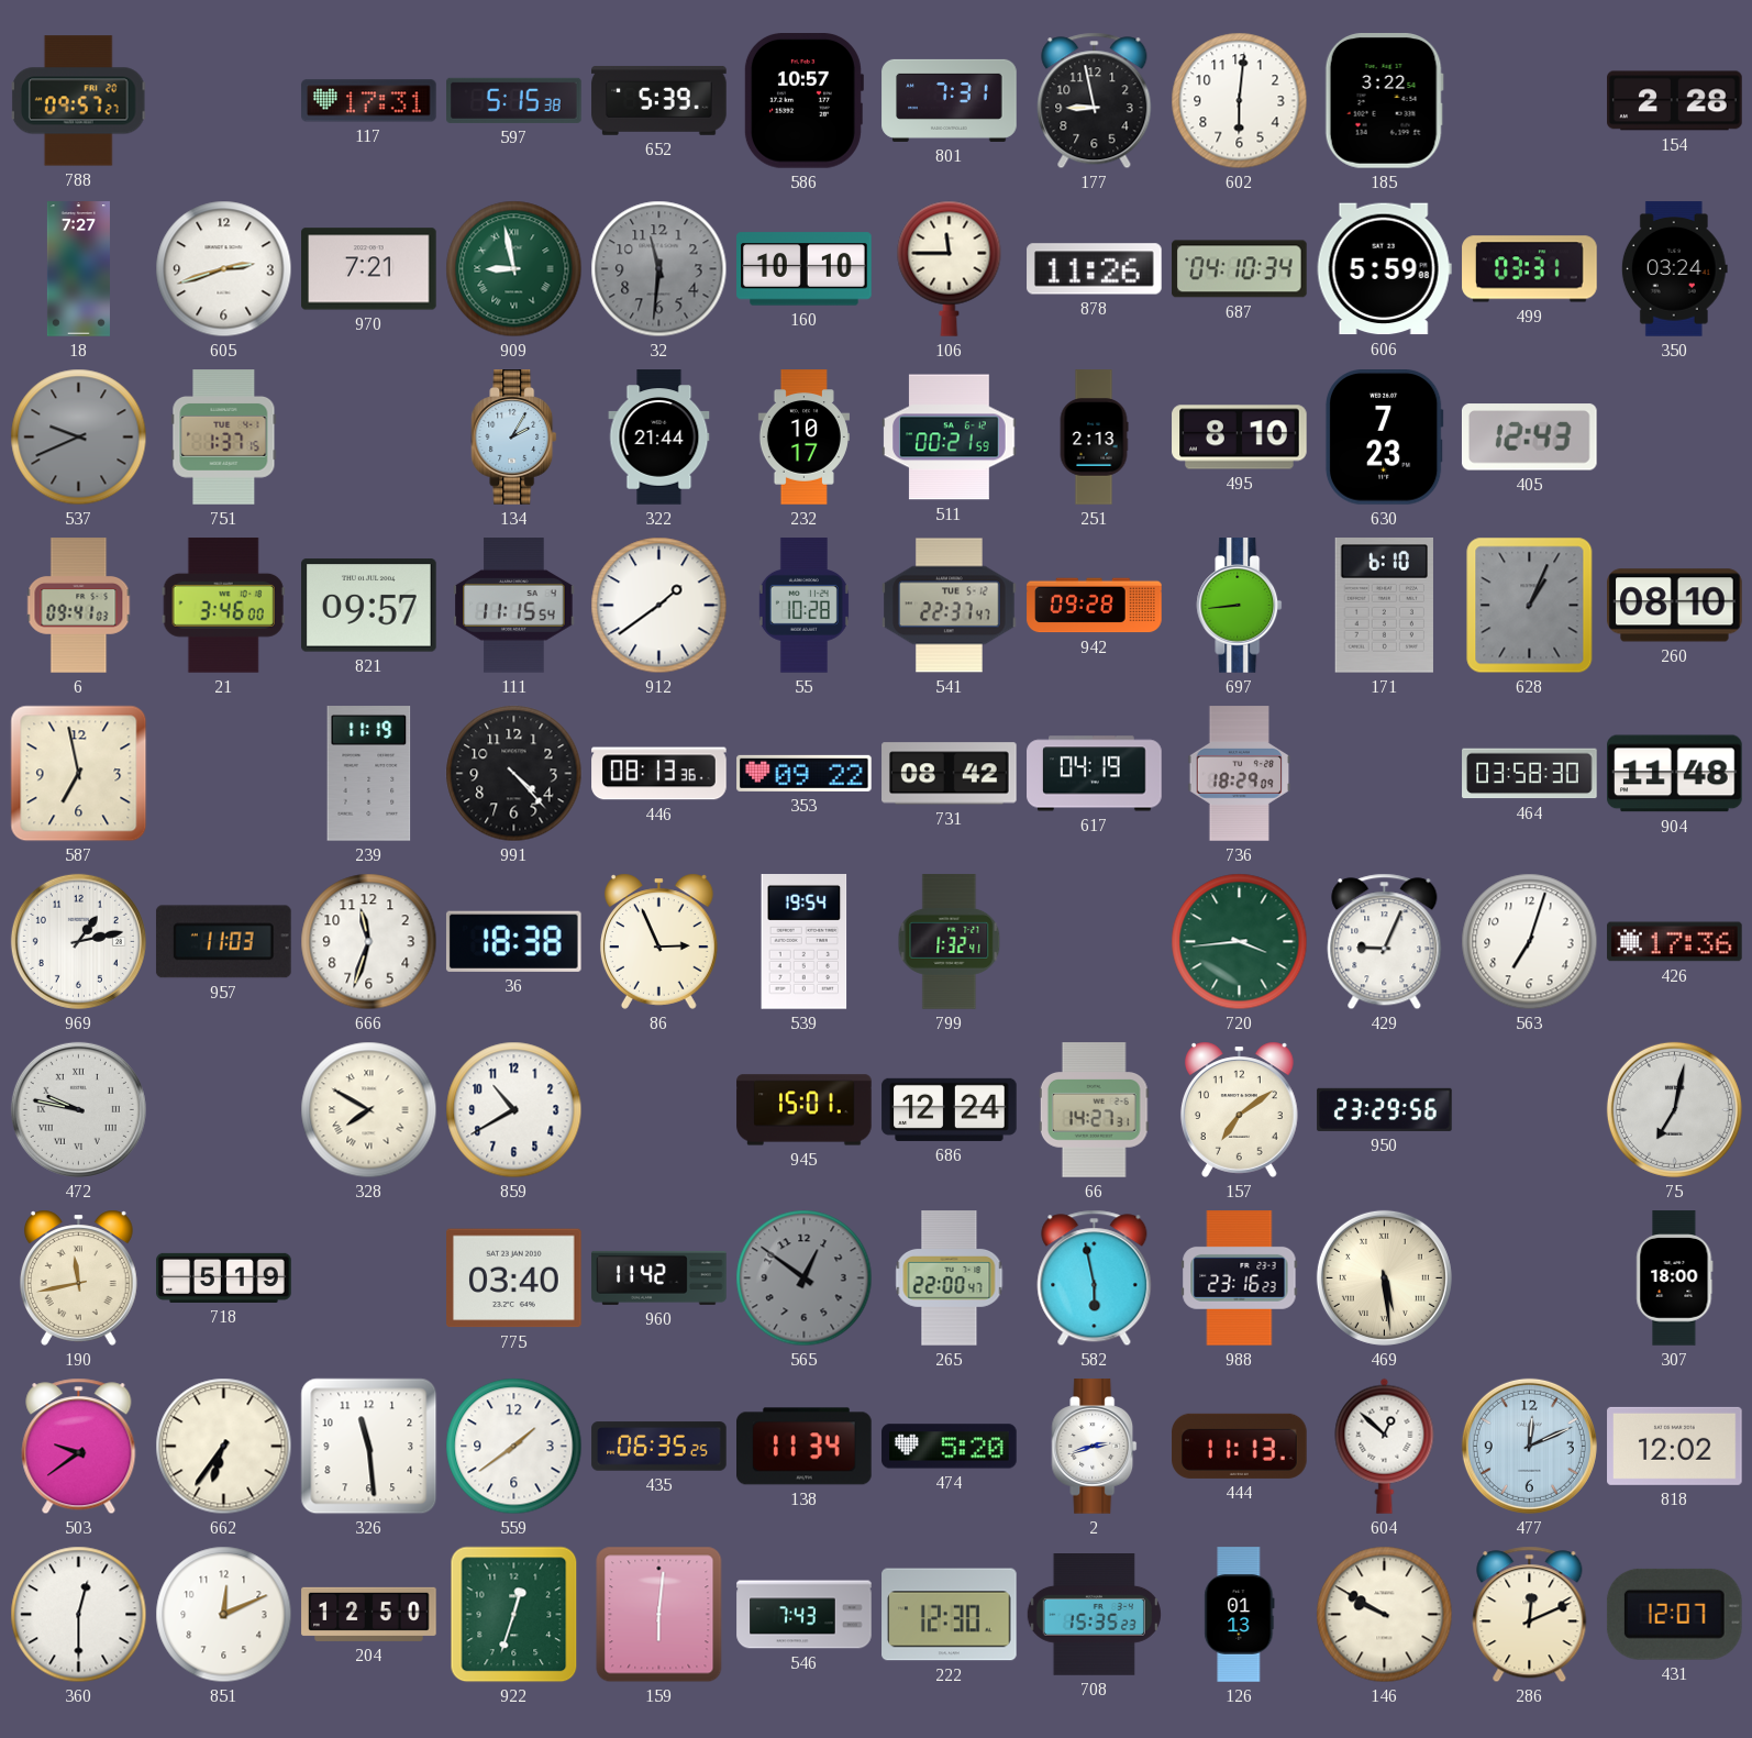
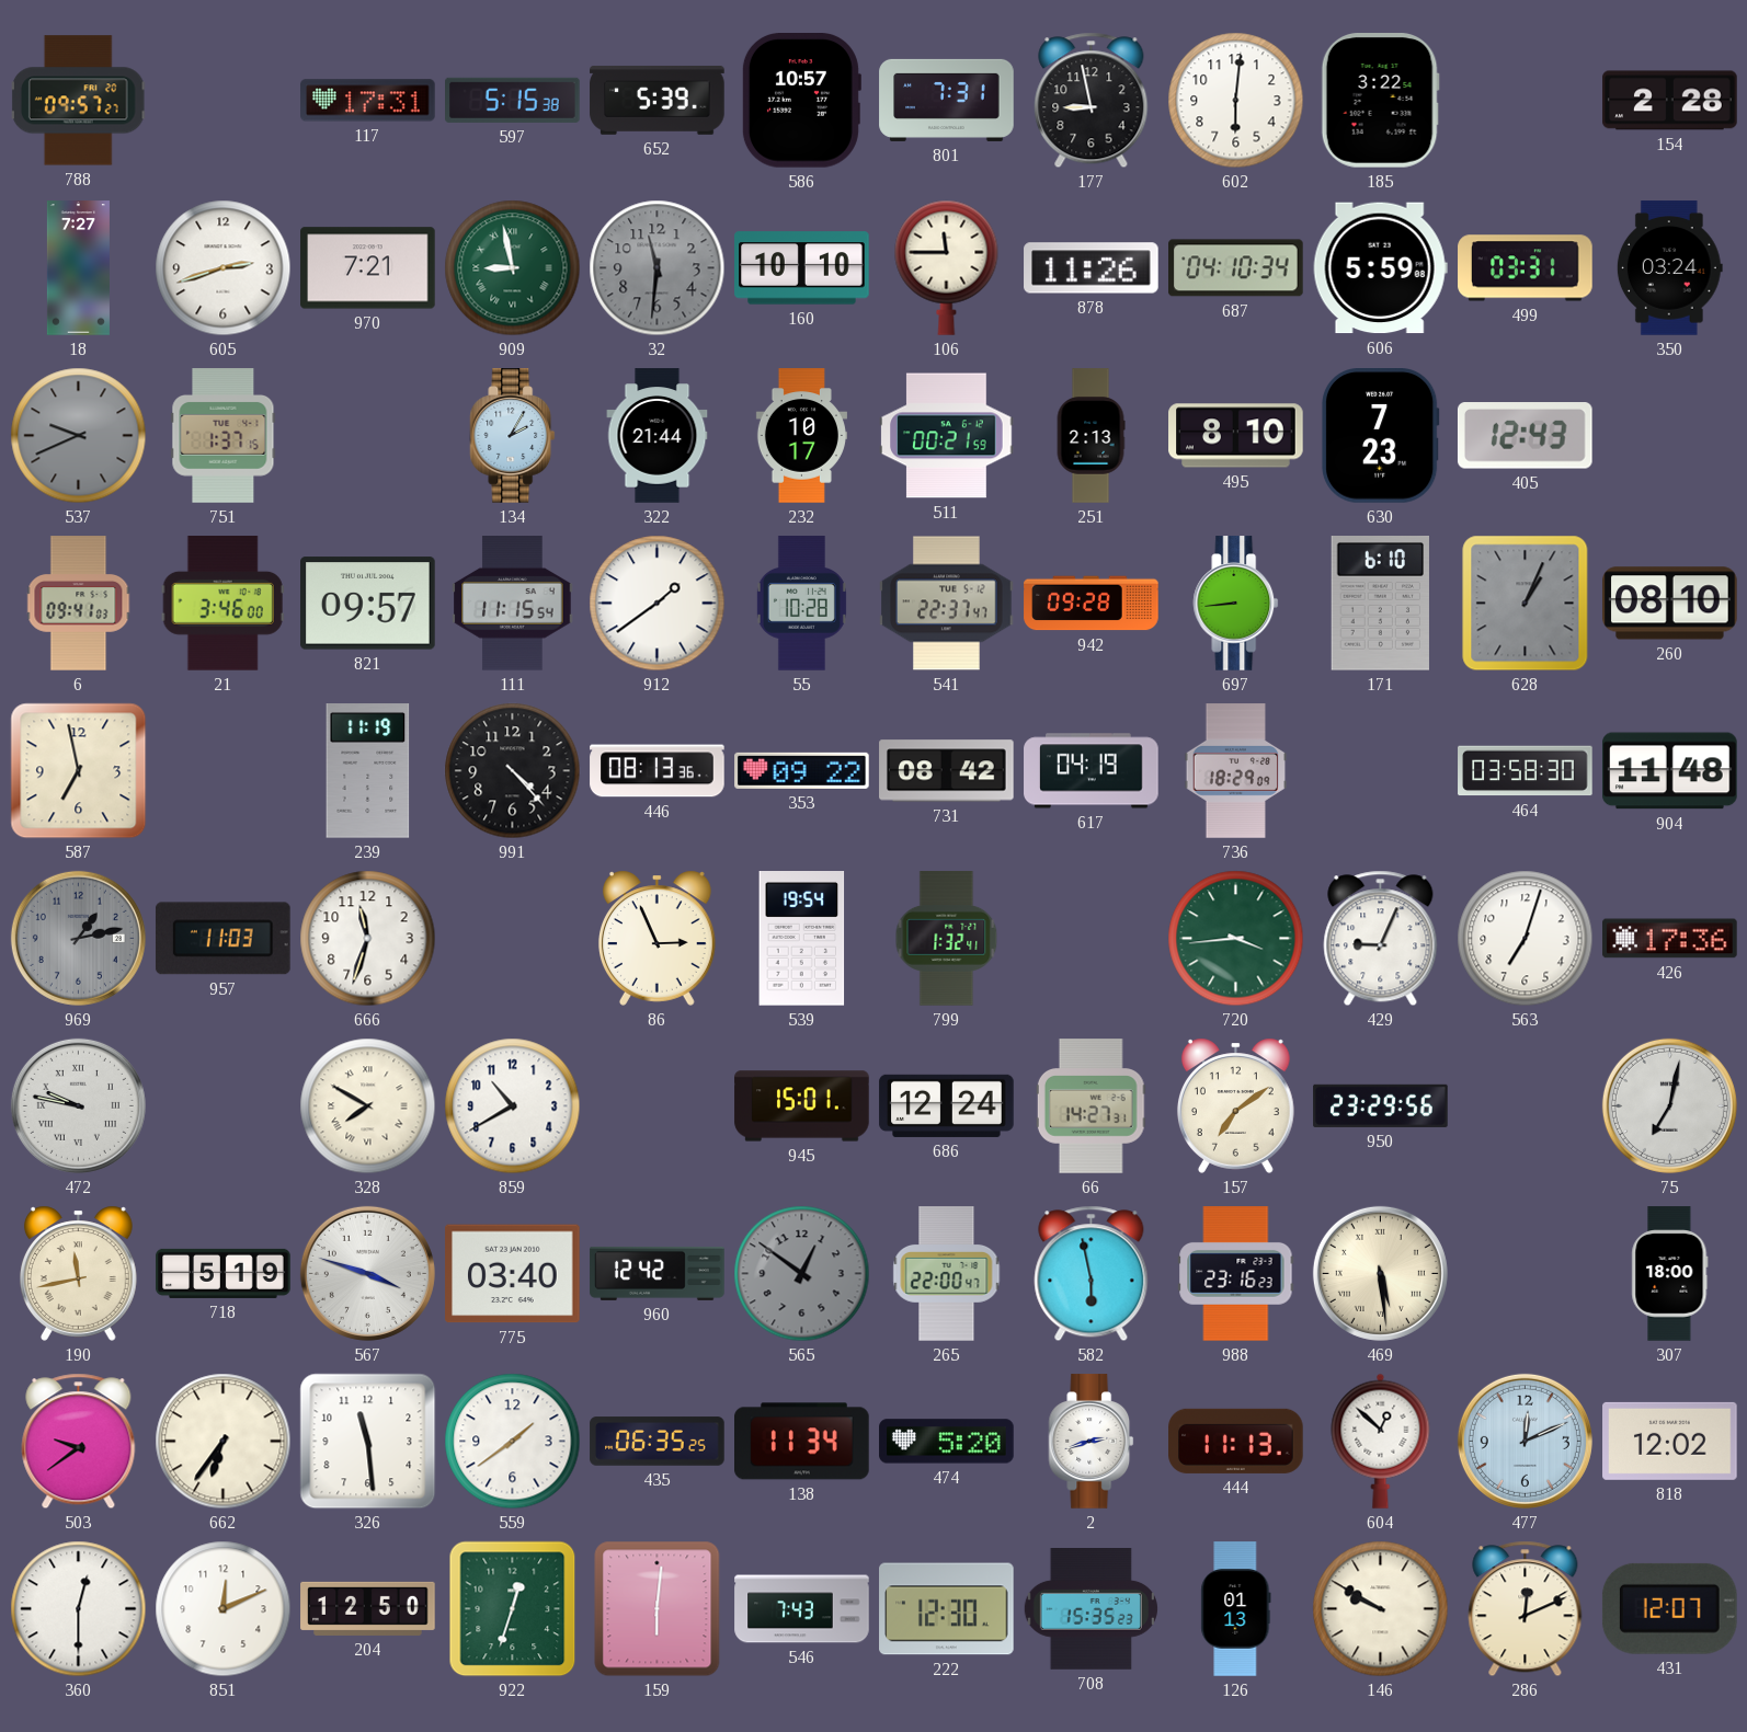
969 dial: white -> grey (78, 938)
36: 18:38 -> none (513, 941)
567: none -> 3:48 (367, 1273)
960: 11:42 -> 12:42 (658, 1273)
